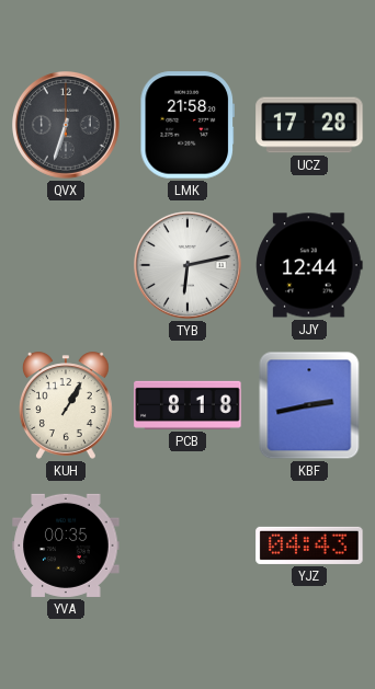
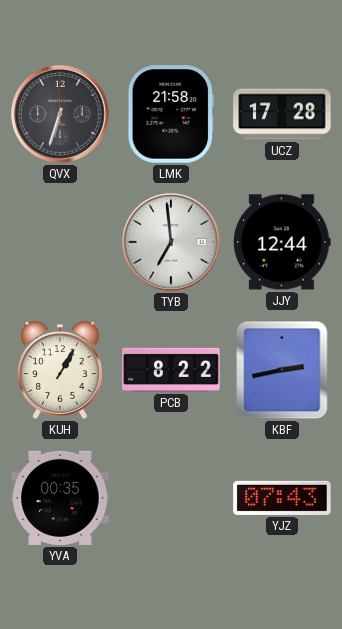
TYB: 6:13 -> 6:59 (172, 243)
PCB: 8:18 -> 8:22 (171, 370)
YJZ: 04:43 -> 07:43 (282, 498)
